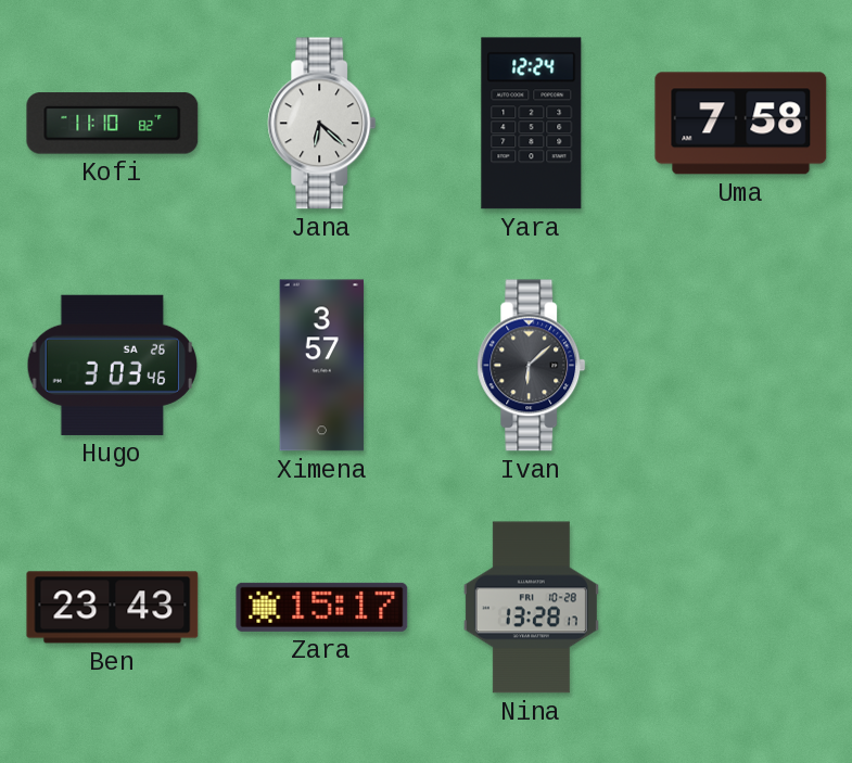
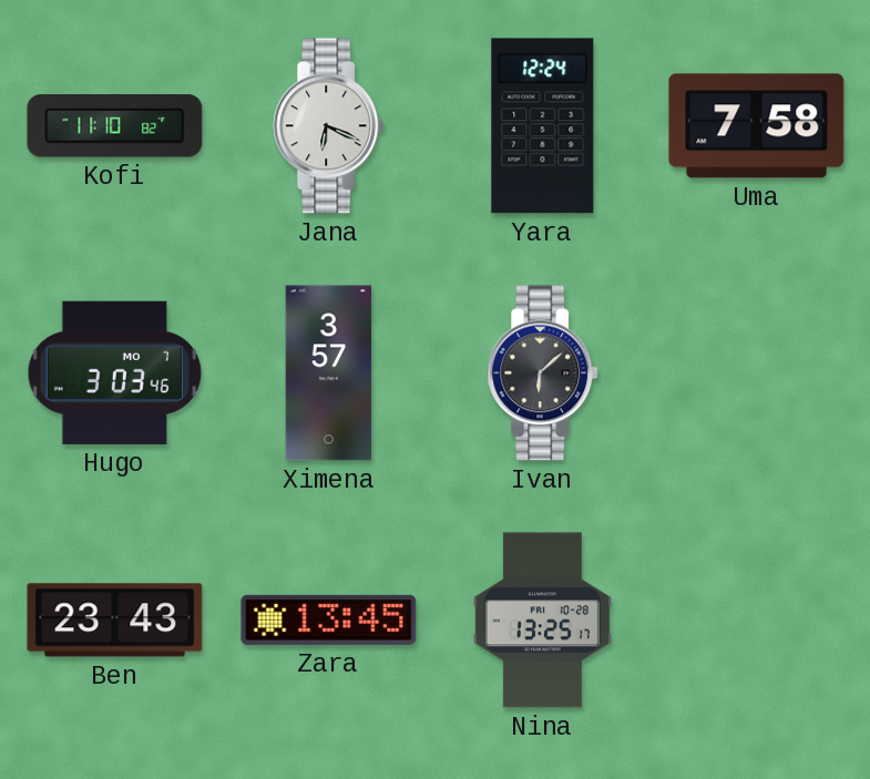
Jana: 6:22 -> 6:19 (329, 126)
Hugo date: SA 26 -> MO 7 (114, 372)
Zara: 15:17 -> 13:45 (329, 619)
Nina: 13:28 -> 13:25 (542, 621)
